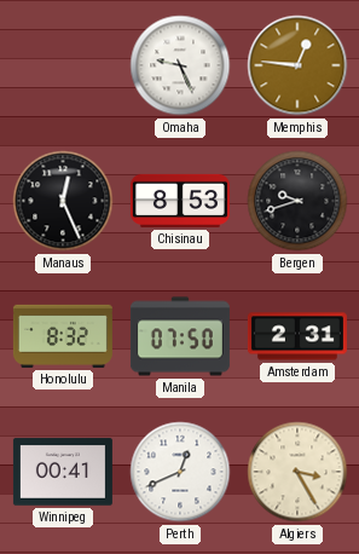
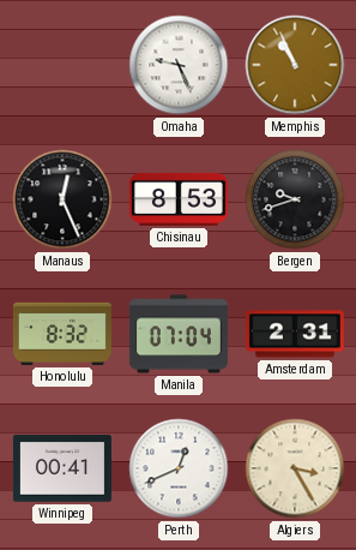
Memphis: 12:46 -> 10:56 (295, 65)
Manila: 07:50 -> 07:04 (179, 334)
